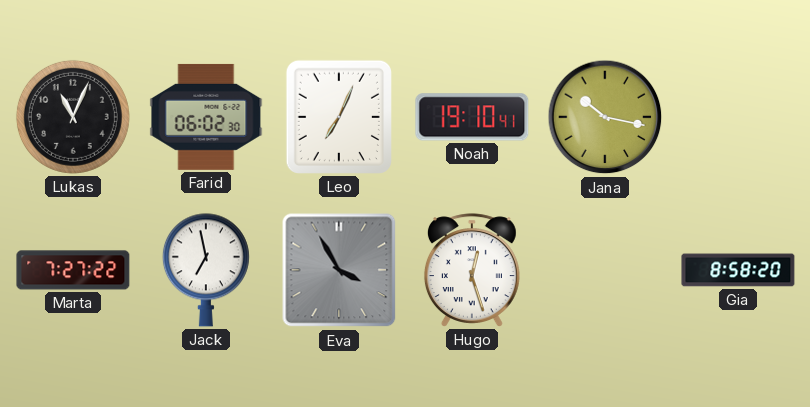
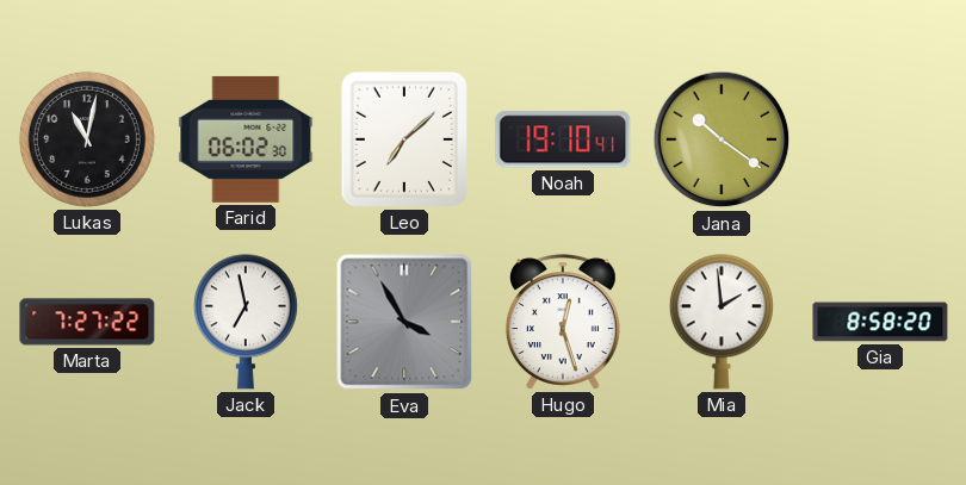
Lukas: 11:04 -> 11:02 (87, 139)
Leo: 7:04 -> 7:08 (404, 139)
Jana: 10:17 -> 10:21 (722, 139)
Mia: none -> 1:59 (722, 322)
